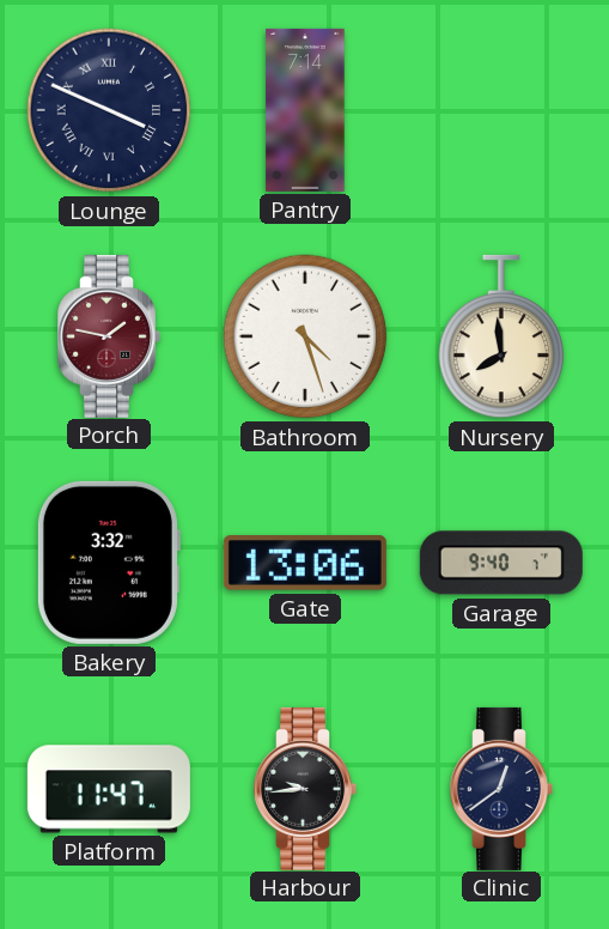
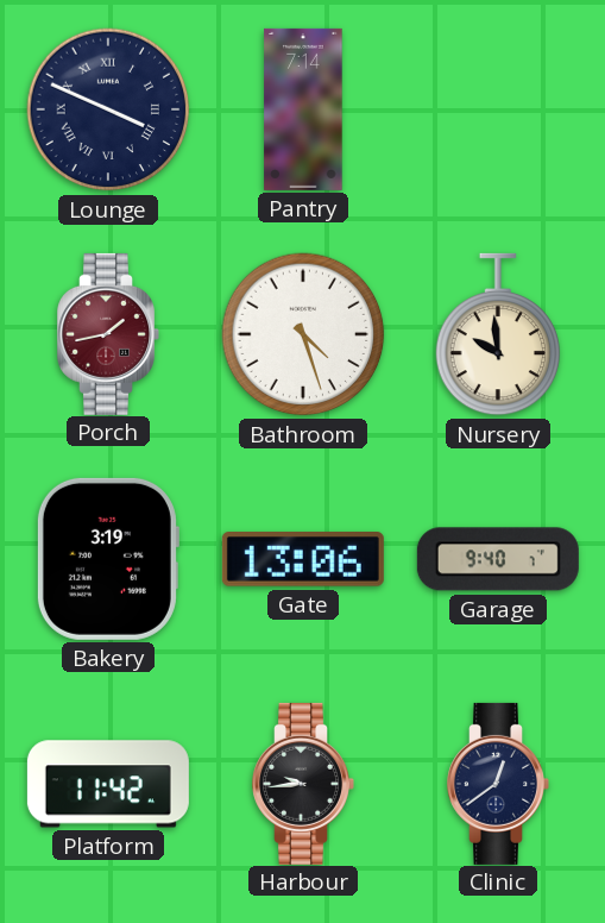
Porch: 1:47 -> 1:43 (108, 334)
Nursery: 7:59 -> 9:59 (497, 334)
Bakery: 3:32 -> 3:19 (107, 559)
Platform: 11:47 -> 11:42 (108, 784)
